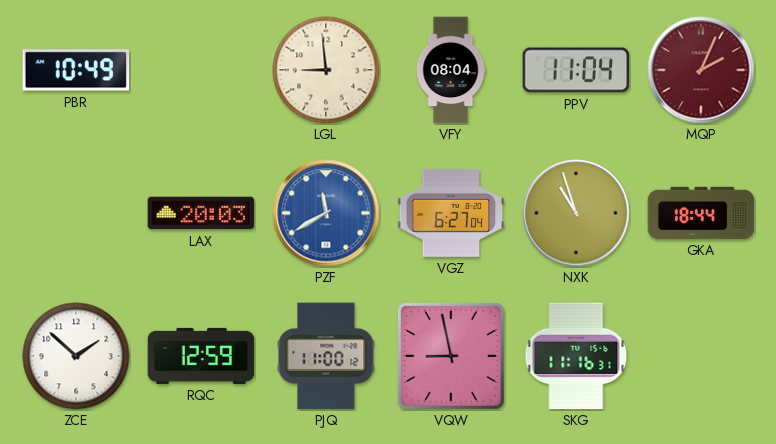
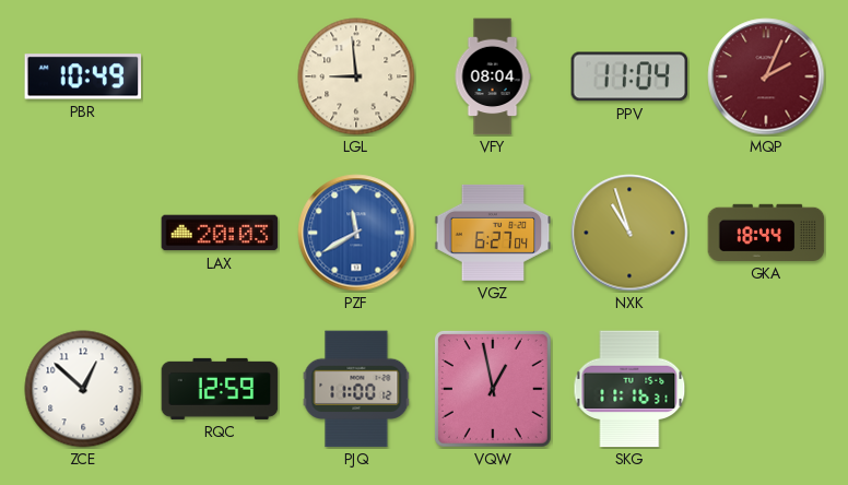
ZCE: 1:52 -> 12:52 (83, 389)
VQW: 8:58 -> 12:58 (493, 389)
